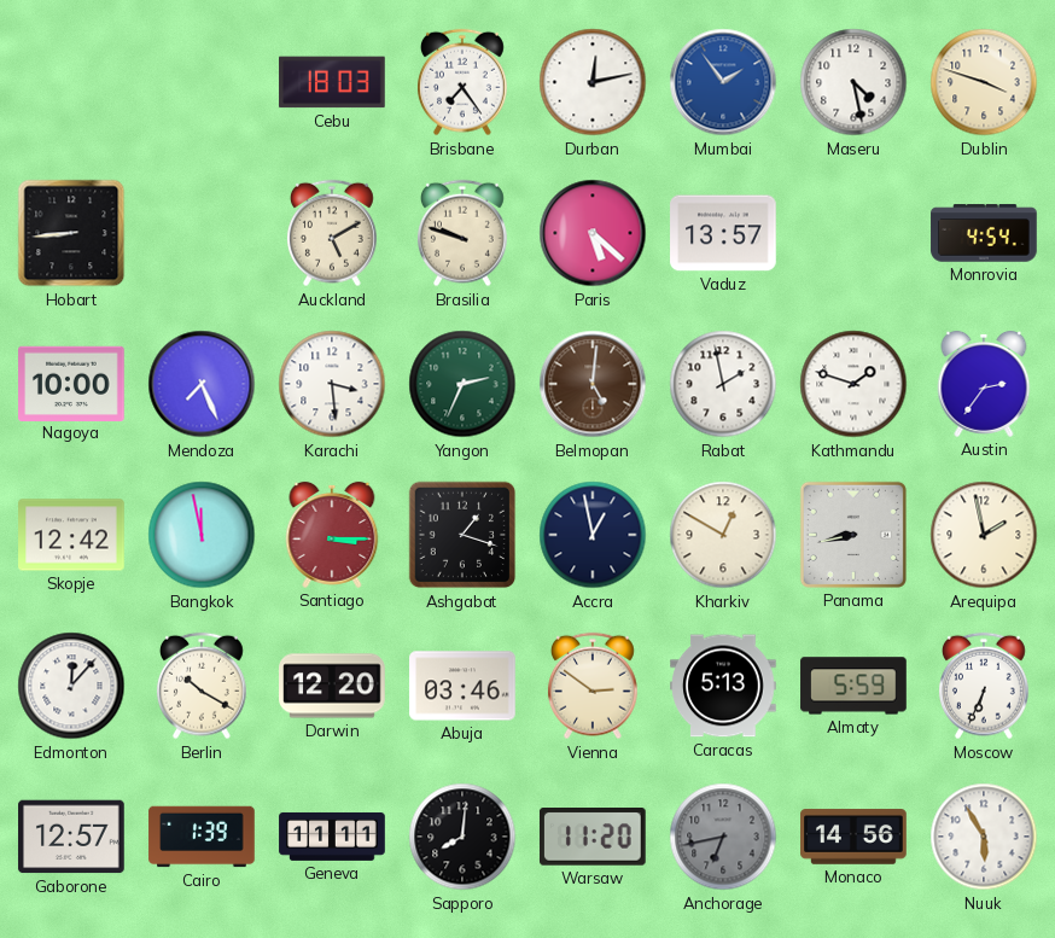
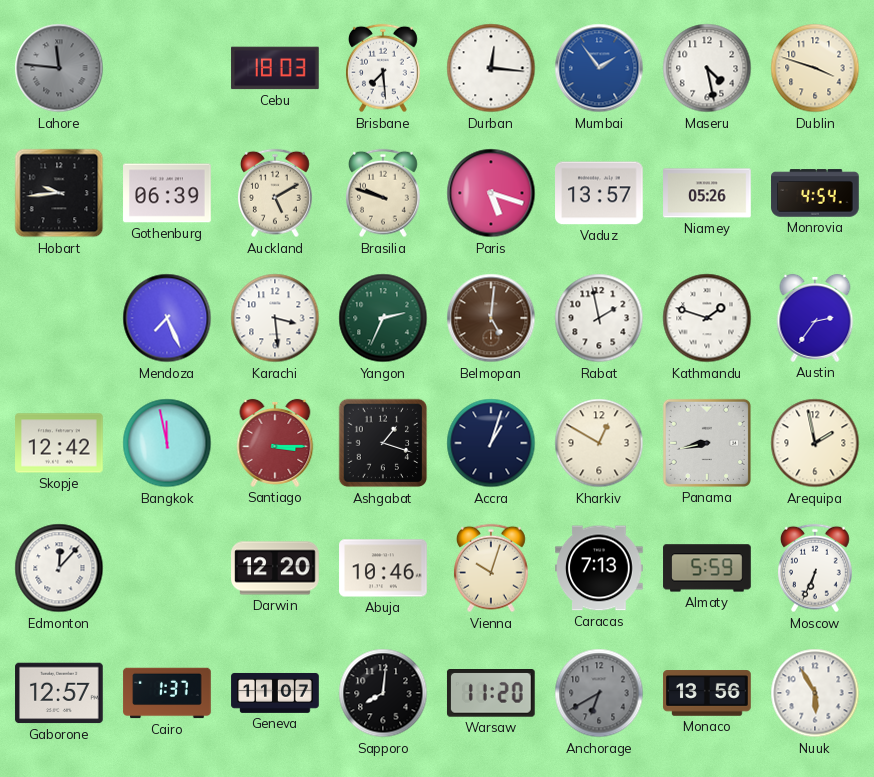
Lahore: none -> 11:46 (59, 68)
Brisbane: 7:24 -> 7:29 (383, 68)
Durban: 12:13 -> 12:16 (491, 68)
Hobart: 8:44 -> 9:44 (59, 193)
Gothenburg: none -> 06:39 (167, 193)
Paris: 5:22 -> 5:18 (491, 193)
Niamey: none -> 05:26 (707, 193)
Nagoya: 10:00 -> none (71, 383)
Accra: 12:58 -> 1:03 (491, 443)
Berlin: 10:20 -> none (202, 686)
Abuja: 03:46 -> 10:46 (383, 568)
Vienna: 2:51 -> 10:03 (491, 568)
Caracas: 5:13 -> 7:13 (599, 568)
Cairo: 1:39 -> 1:37 (167, 693)
Geneva: 11:11 -> 11:07 (275, 693)
Anchorage: 6:43 -> 6:40 (599, 693)
Monaco: 14:56 -> 13:56 (707, 693)
